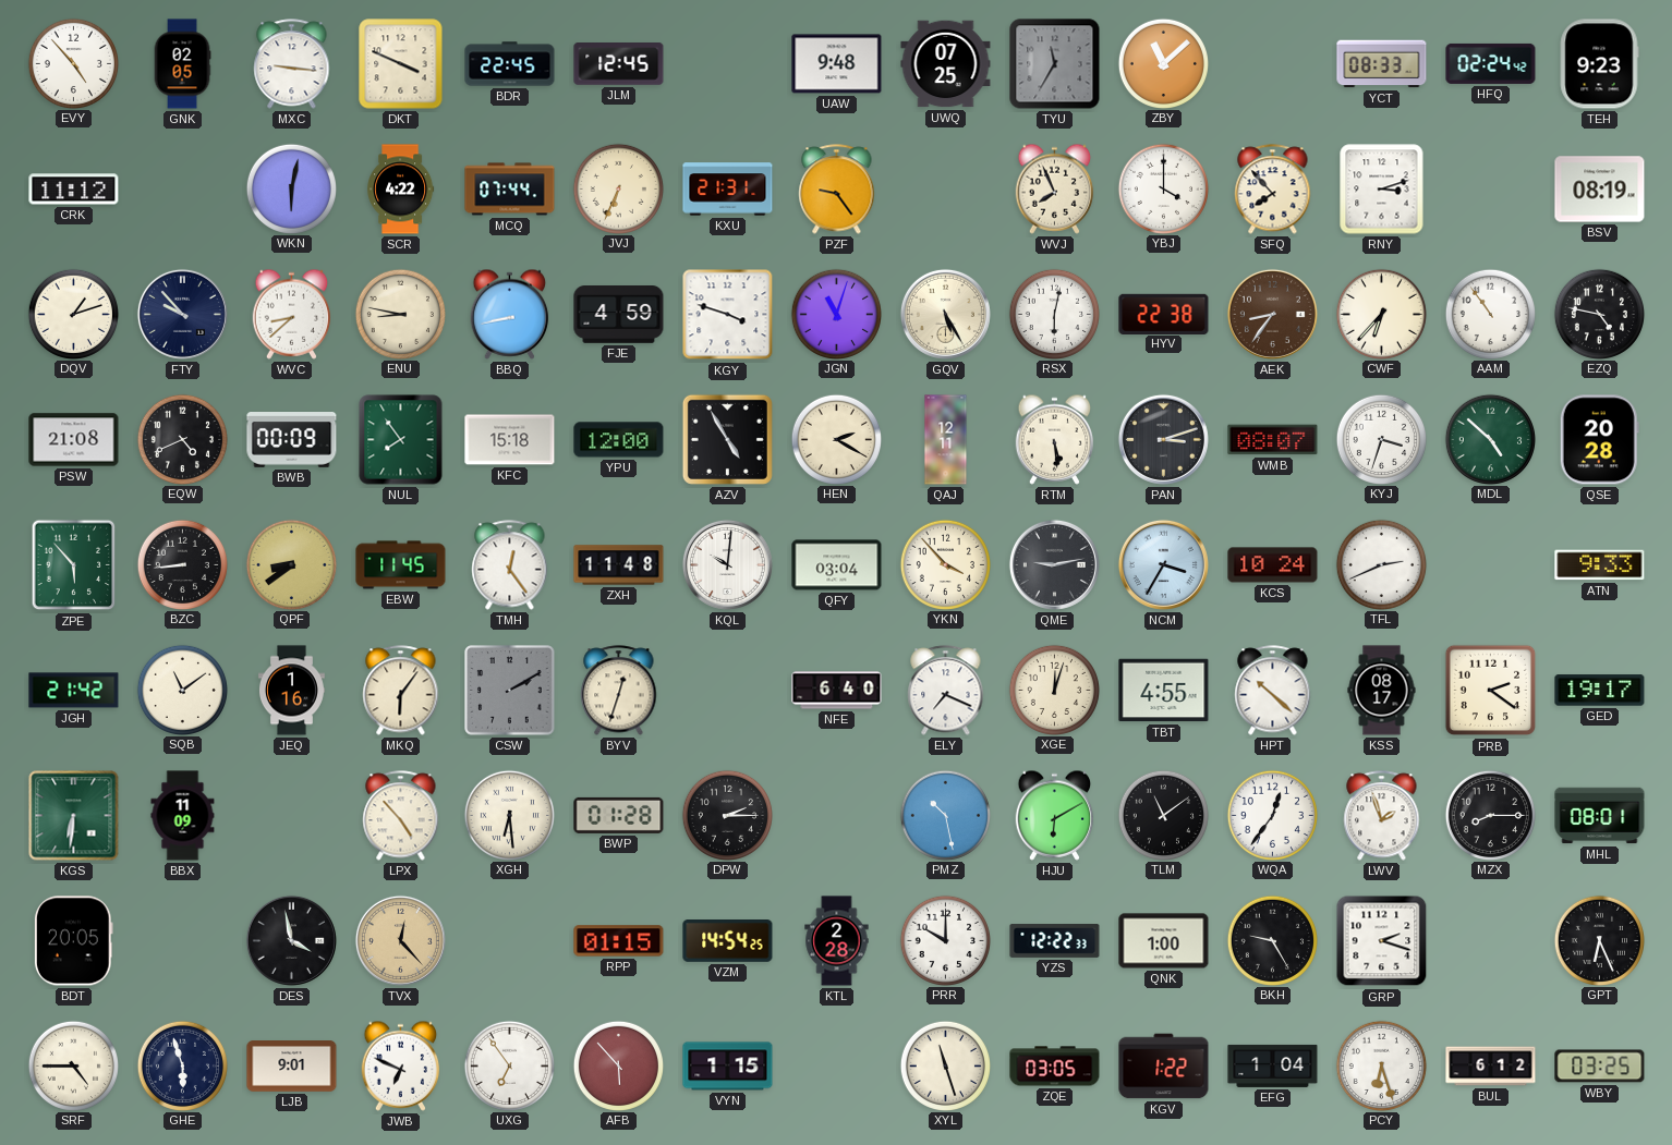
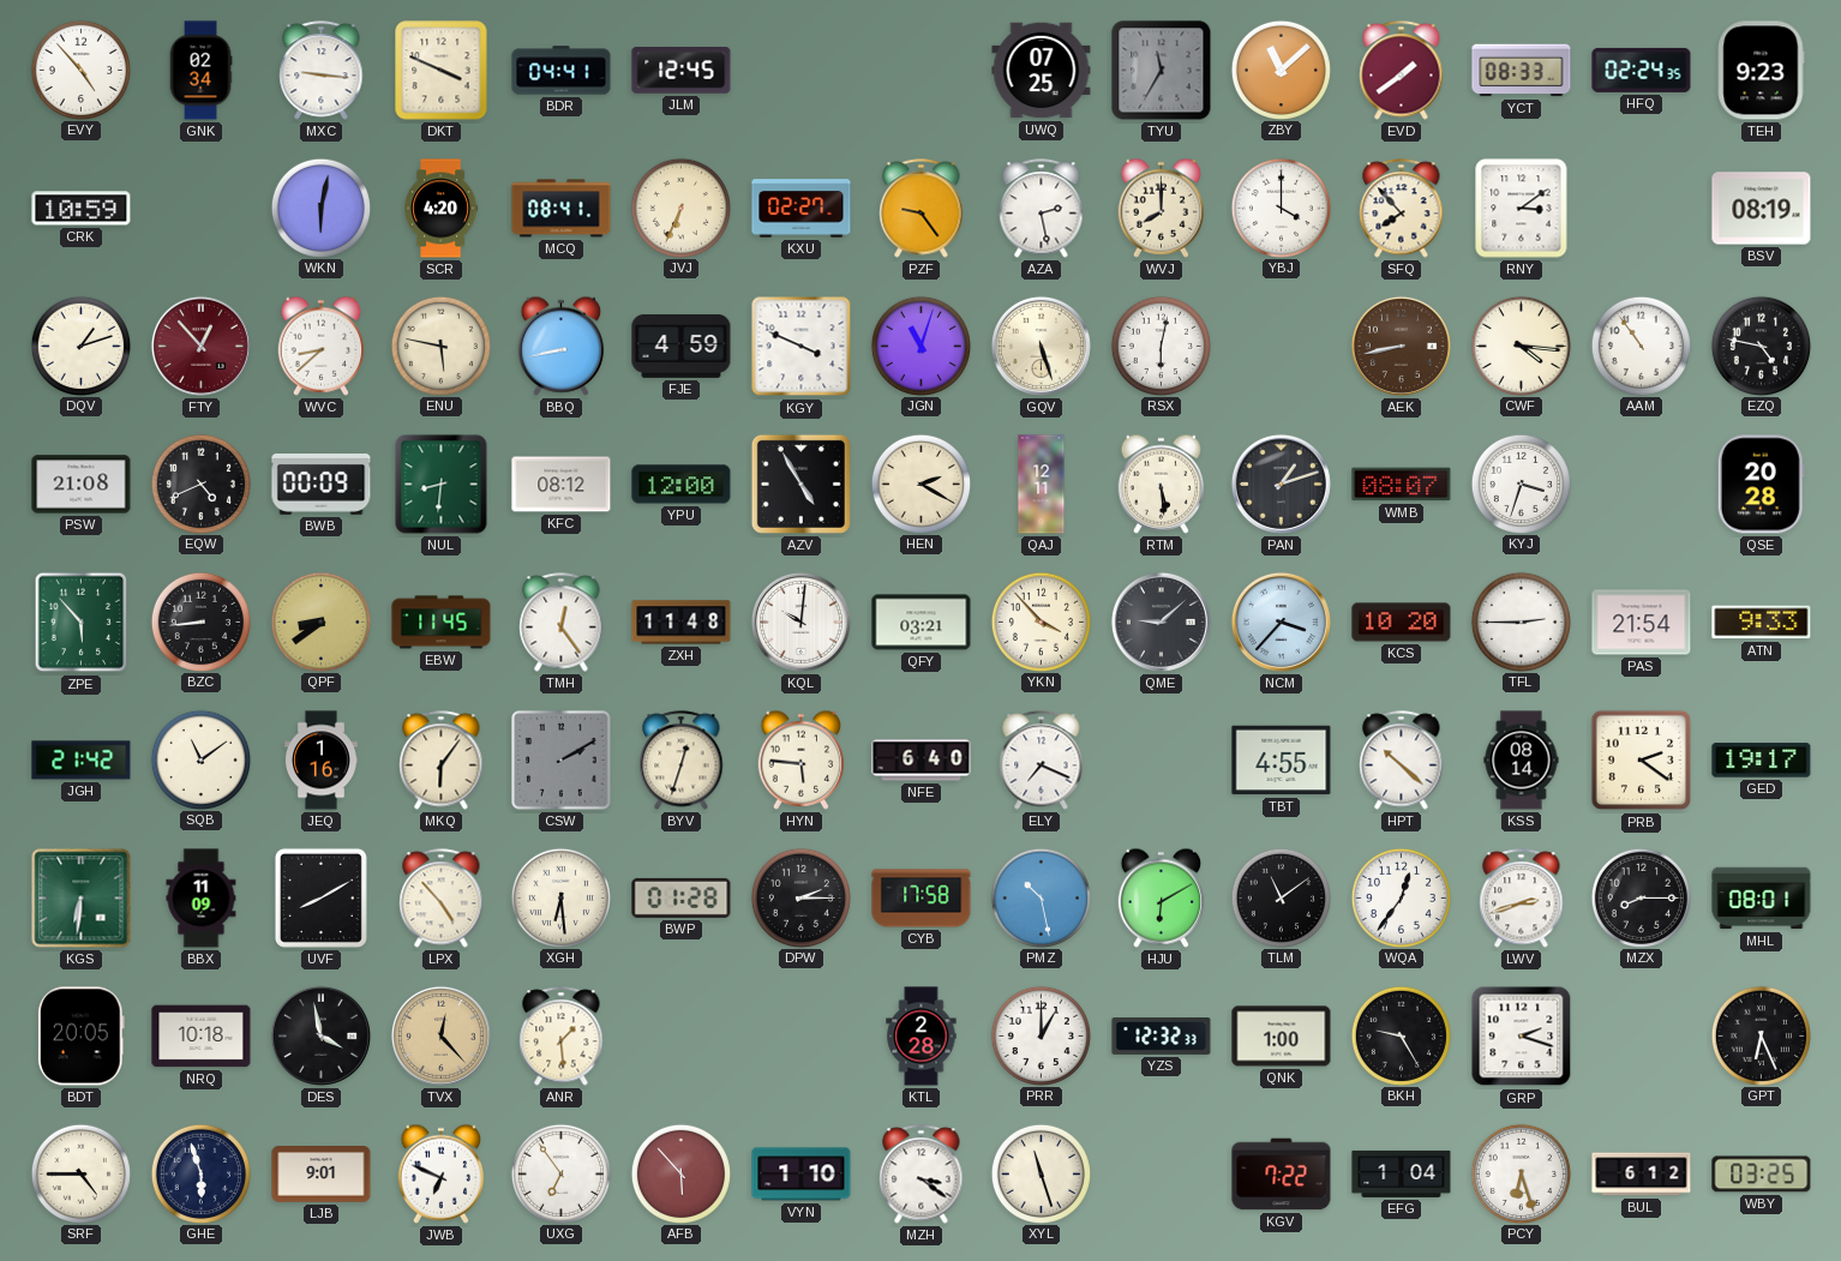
GNK: 02:05 -> 02:34 (200, 71)
BDR: 22:45 -> 04:41 (562, 71)
UAW: 9:48 -> none (837, 64)
EVD: none -> 1:39 (1402, 71)
HFQ: 02:24:42 -> 02:24:35 (1642, 70)
CRK: 11:12 -> 10:59 (82, 209)
SCR: 4:22 -> 4:20 (442, 209)
MCQ: 07:44 -> 08:41 (562, 209)
KXU: 21:31 -> 02:27 (802, 209)
AZA: none -> 2:28 (1042, 209)
WVJ: 7:56 -> 8:00 (1162, 208)
RNY: 3:12 -> 3:09 (1522, 209)
FTY: 9:53 -> 12:53 (200, 346)
FTY dial: navy -> burgundy (200, 346)
ENU: 8:47 -> 5:47 (440, 346)
KGY: 3:48 -> 3:49 (802, 347)
GQV: 5:25 -> 5:27 (1041, 346)
HYV: 22:38 -> none (1164, 314)
AEK: 8:36 -> 8:43 (1401, 346)
CWF: 6:37 -> 4:16 (1521, 346)
NUL: 7:54 -> 8:31 (442, 485)
KFC: 15:18 -> 08:12 (562, 485)
PAN: 3:12 -> 1:12 (1281, 484)
MDL: 4:52 -> none (1490, 439)
QFY: 03:04 -> 03:21 (922, 623)
QME: 9:13 -> 9:08 (1161, 622)
NCM: 3:35 -> 3:37 (1281, 622)
KCS: 10:24 -> 10:20 (1402, 623)
TFL: 2:41 -> 2:45 (1521, 622)
PAS: none -> 21:54 (1642, 623)
HYN: none -> 5:46 (802, 759)
XGE: 12:03 -> none (1054, 690)
KSS: 08:17 -> 08:14 (1522, 761)
UVF: none -> 8:10 (320, 897)
CYB: none -> 17:58 (922, 899)
LWV: 1:57 -> 2:42 (1522, 899)
NRQ: none -> 10:18 (202, 1037)
ANR: none -> 1:29 (562, 1037)
RPP: 01:15 -> none (619, 941)
VZM: 14:54 -> none (728, 941)
PRR: 10:00 -> 1:00 (1041, 1035)
YZS: 12:22 -> 12:32 (1162, 1037)
VYN: 1:15 -> 1:10 (802, 1175)
MZH: none -> 3:21 (922, 1175)
ZQE: 03:05 -> none (1055, 1067)
KGV: 1:22 -> 7:22 (1282, 1175)
